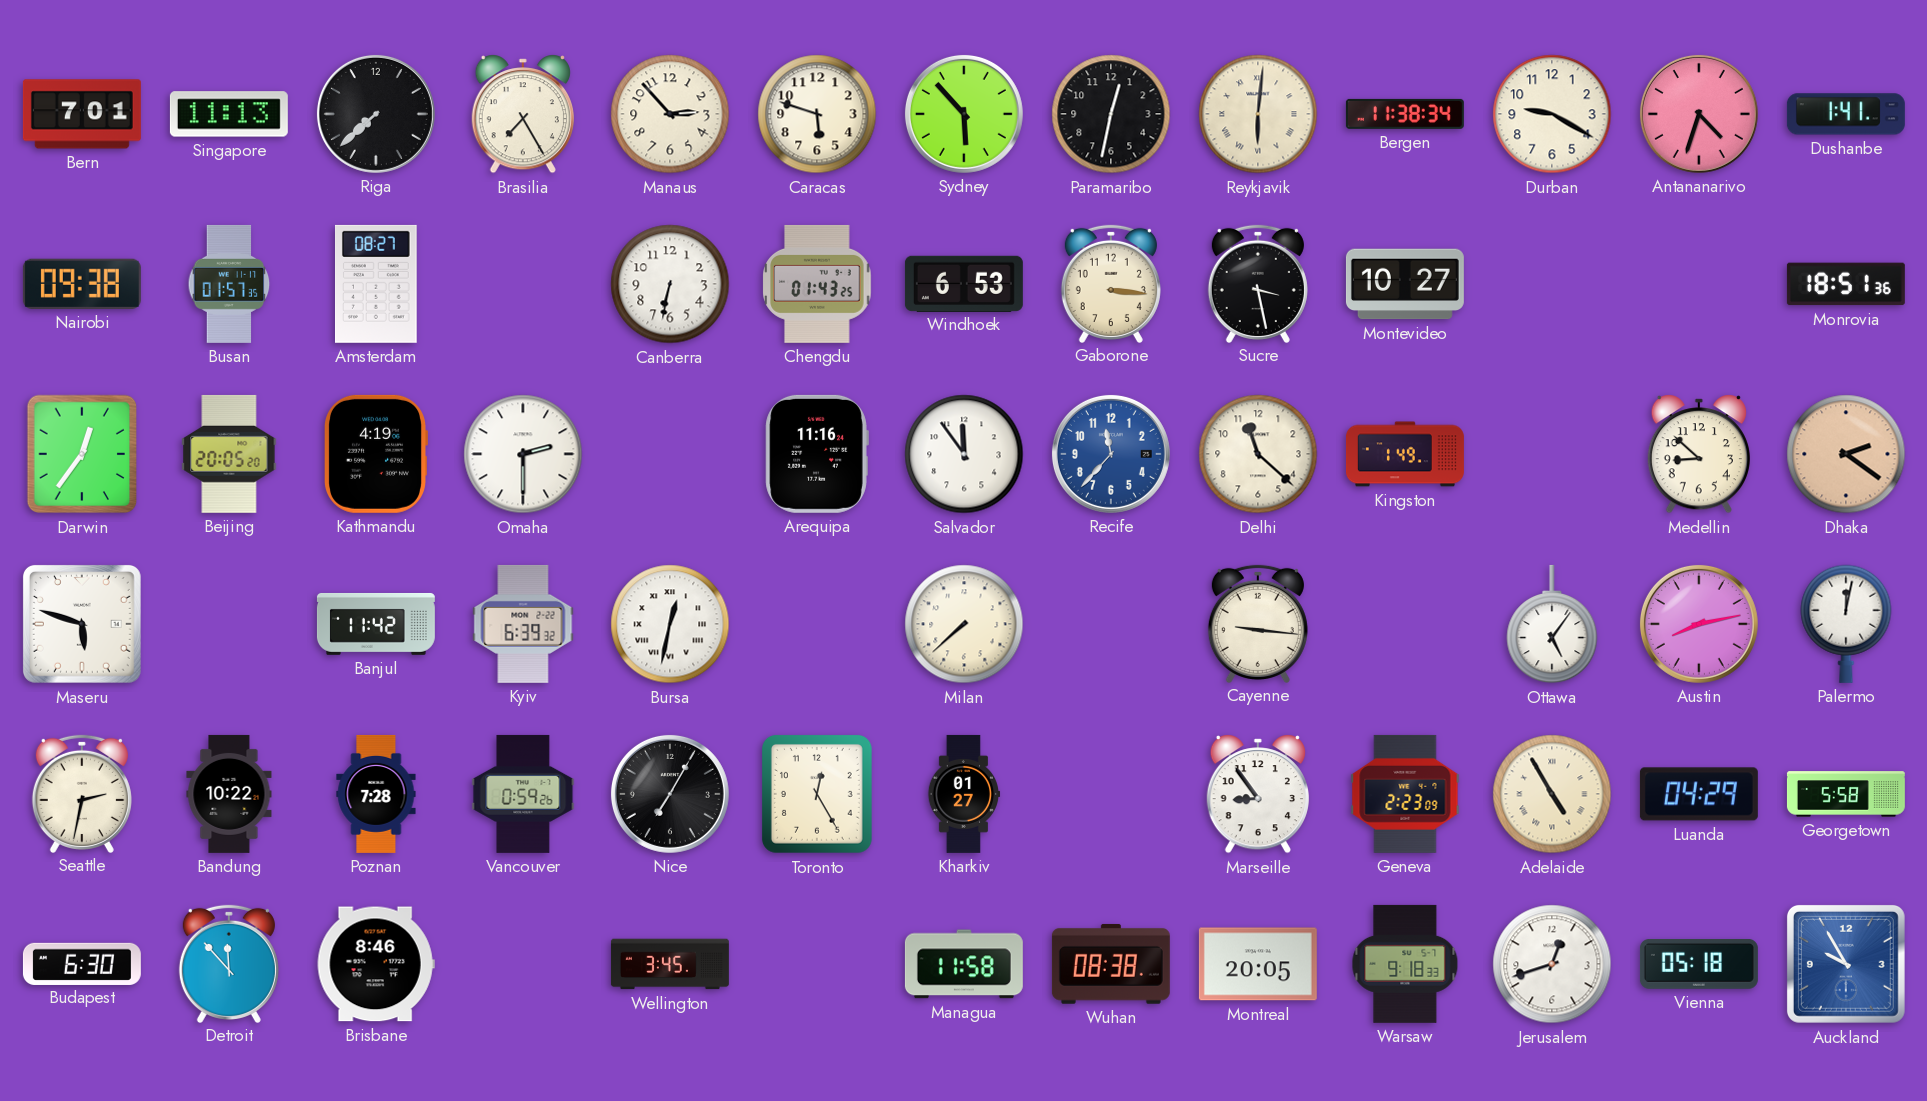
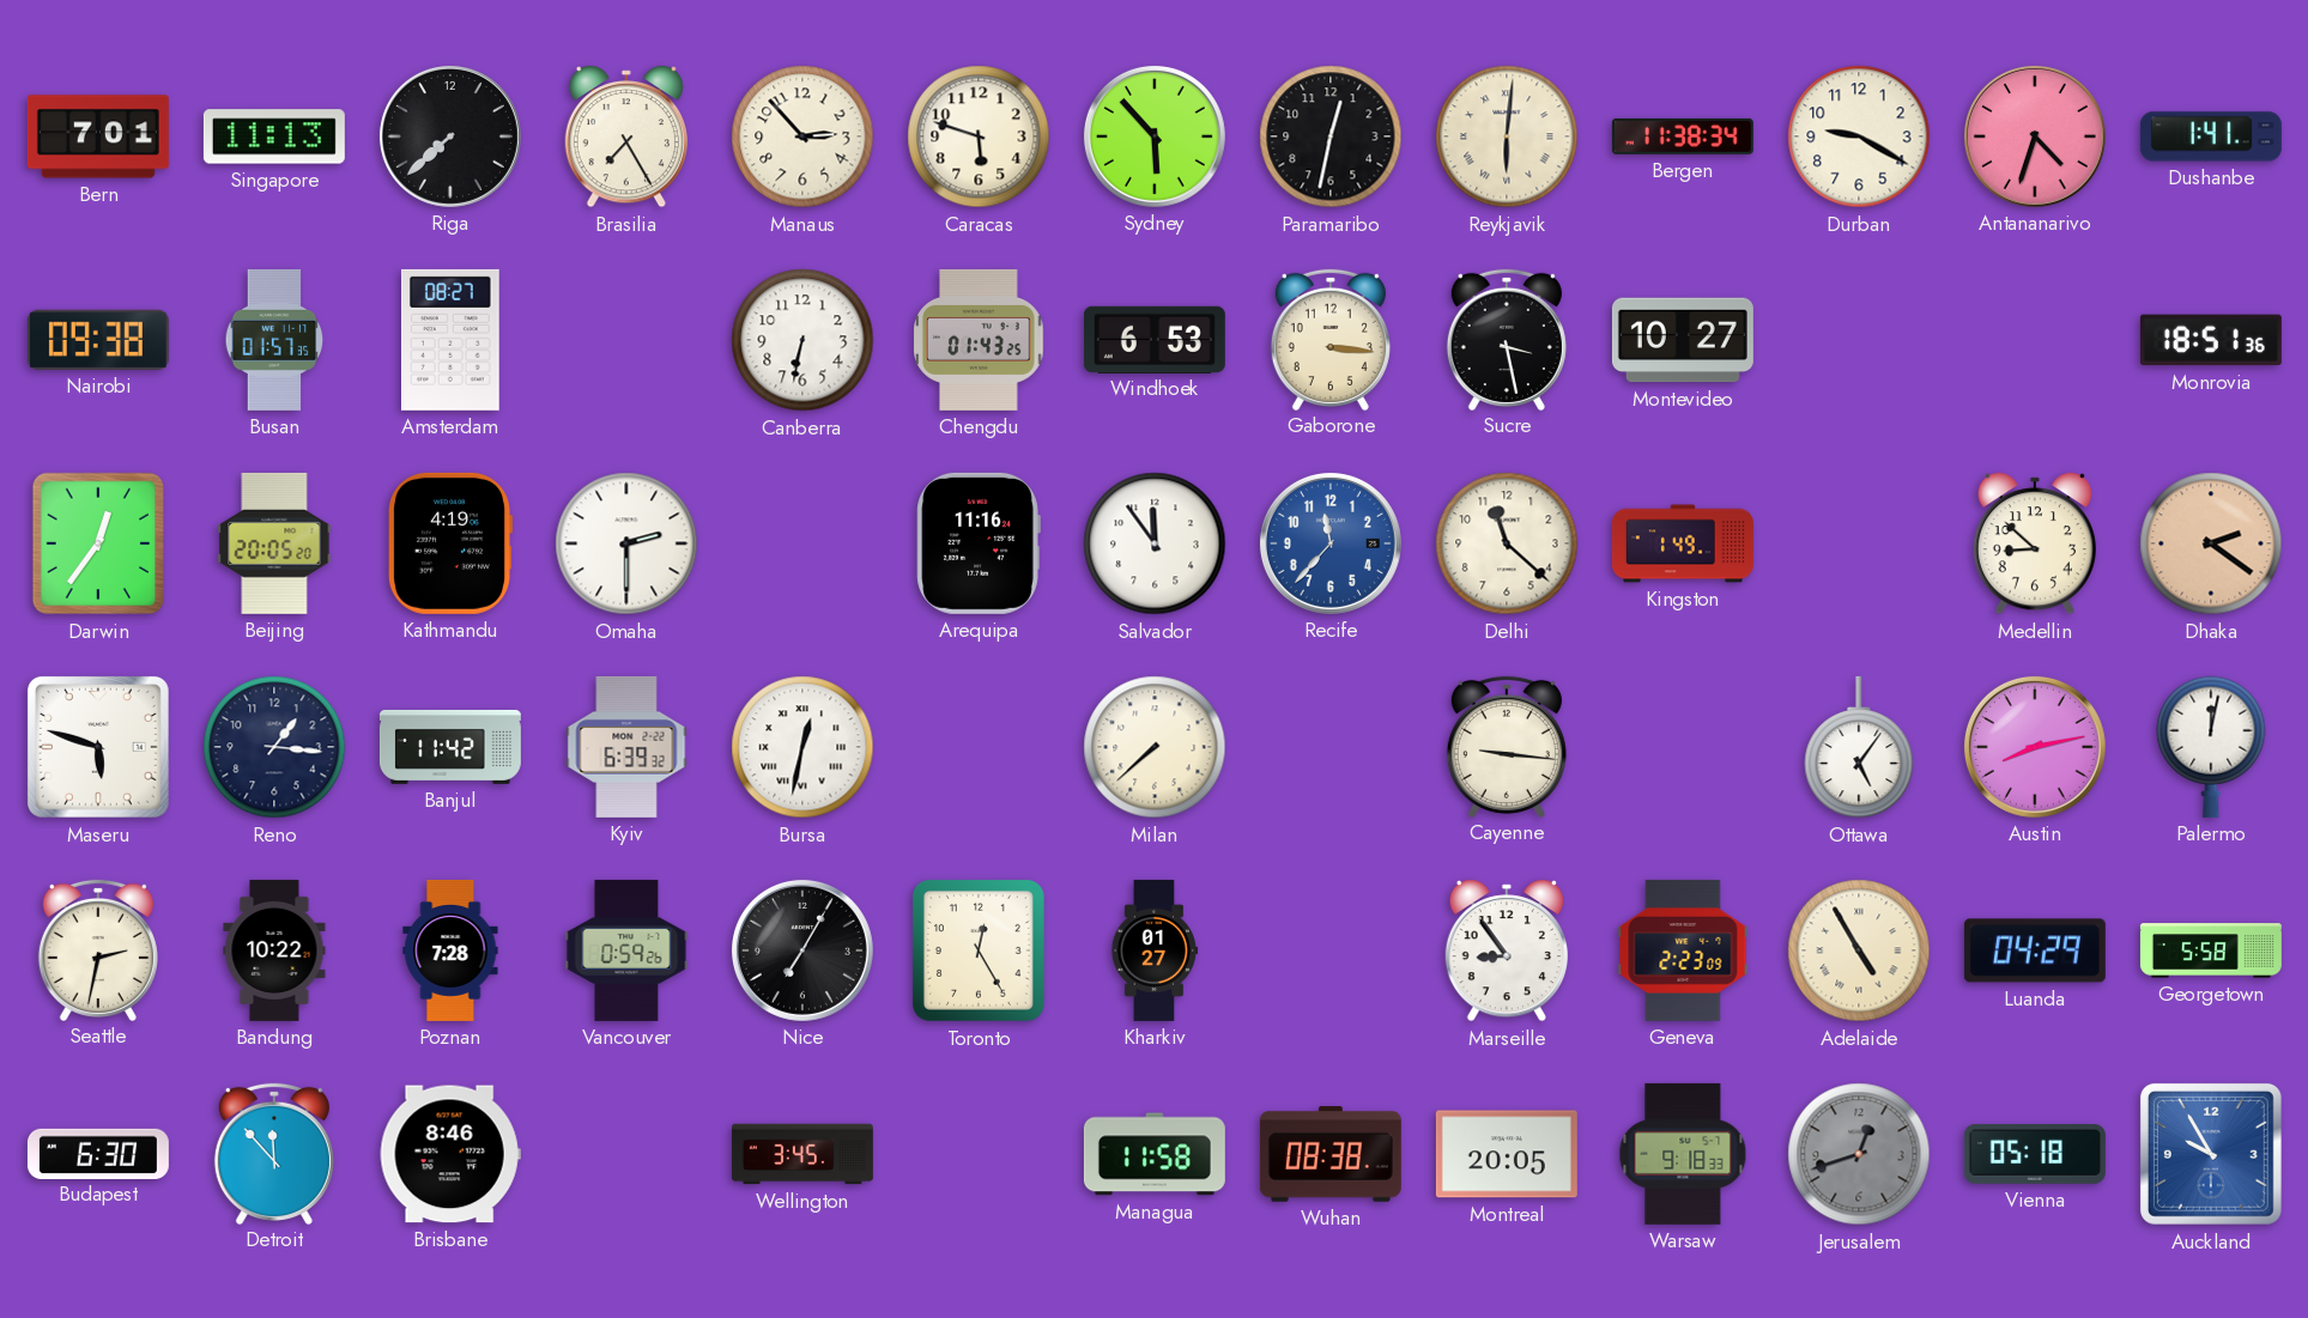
Reno: none -> 1:16 (274, 747)
Jerusalem dial: white -> grey (1859, 1154)
